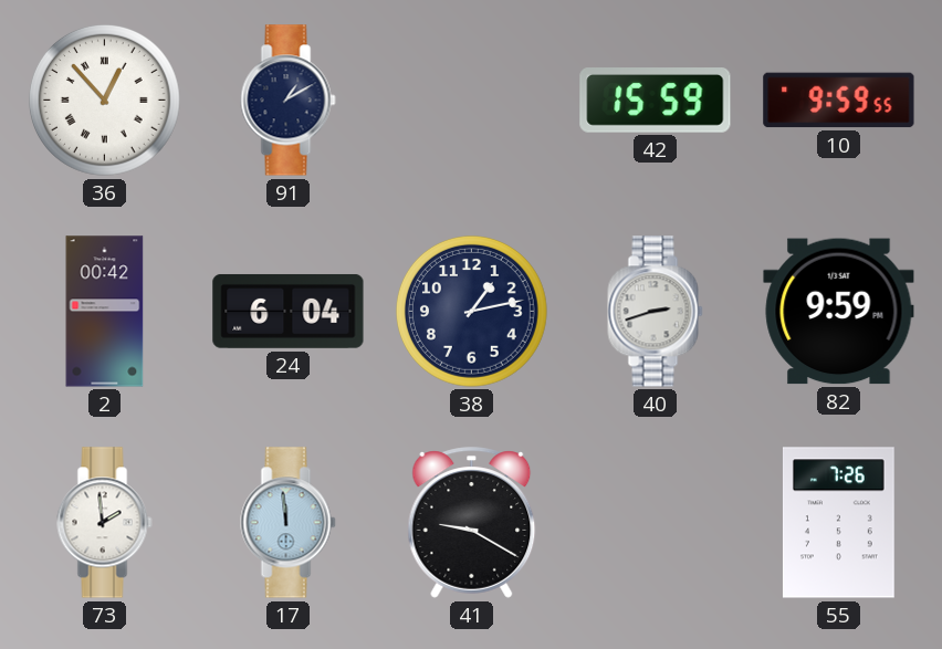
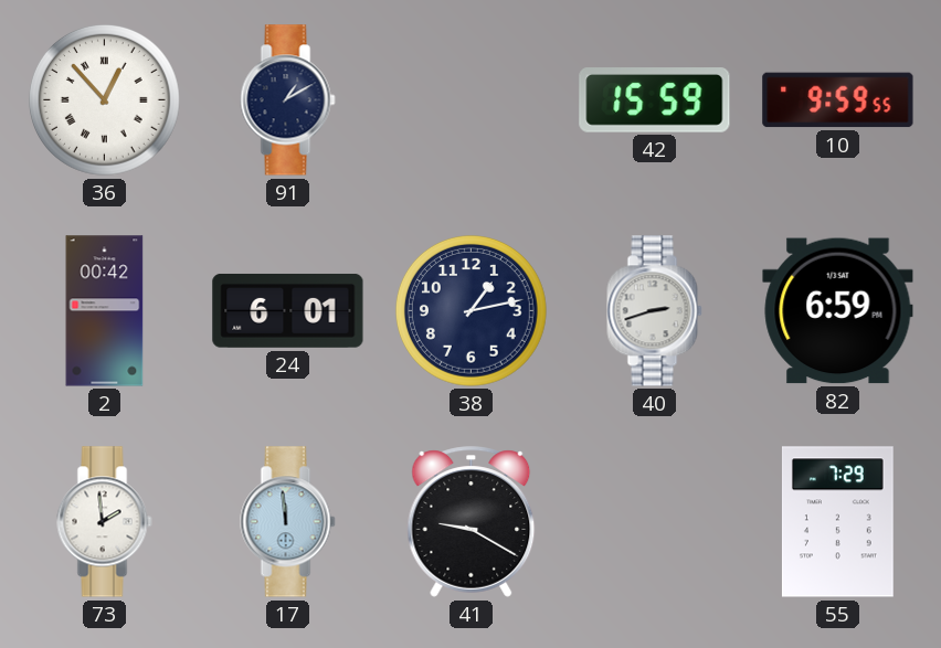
24: 6:04 -> 6:01 (288, 310)
82: 9:59 -> 6:59 (838, 311)
55: 7:26 -> 7:29 (837, 522)
